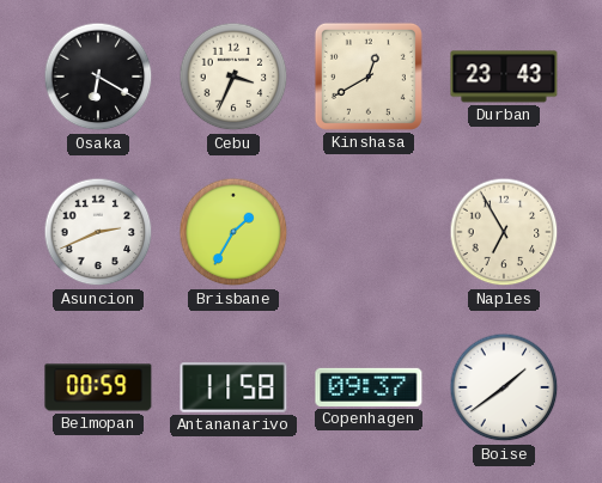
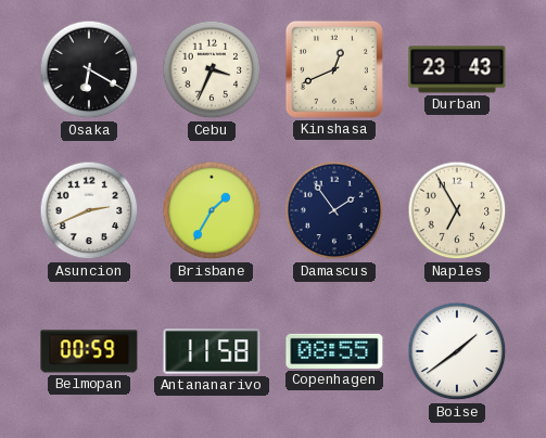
Kinshasa: 12:40 -> 12:41 (334, 69)
Damascus: none -> 1:54 (334, 210)
Copenhagen: 09:37 -> 08:55 (334, 351)
